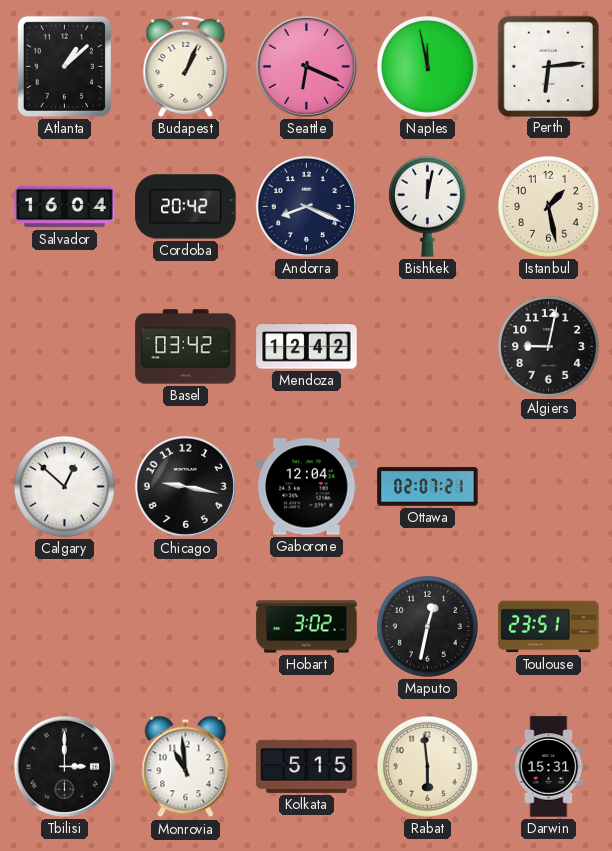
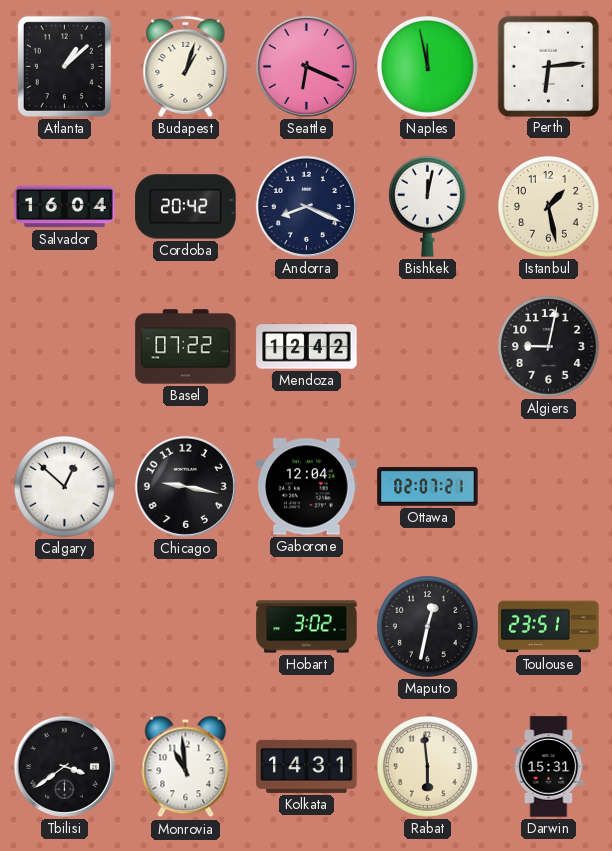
Budapest: 1:04 -> 1:03 (186, 66)
Basel: 03:42 -> 07:22 (186, 347)
Tbilisi: 3:00 -> 3:39 (64, 766)
Kolkata: 5:15 -> 14:31 (307, 766)
